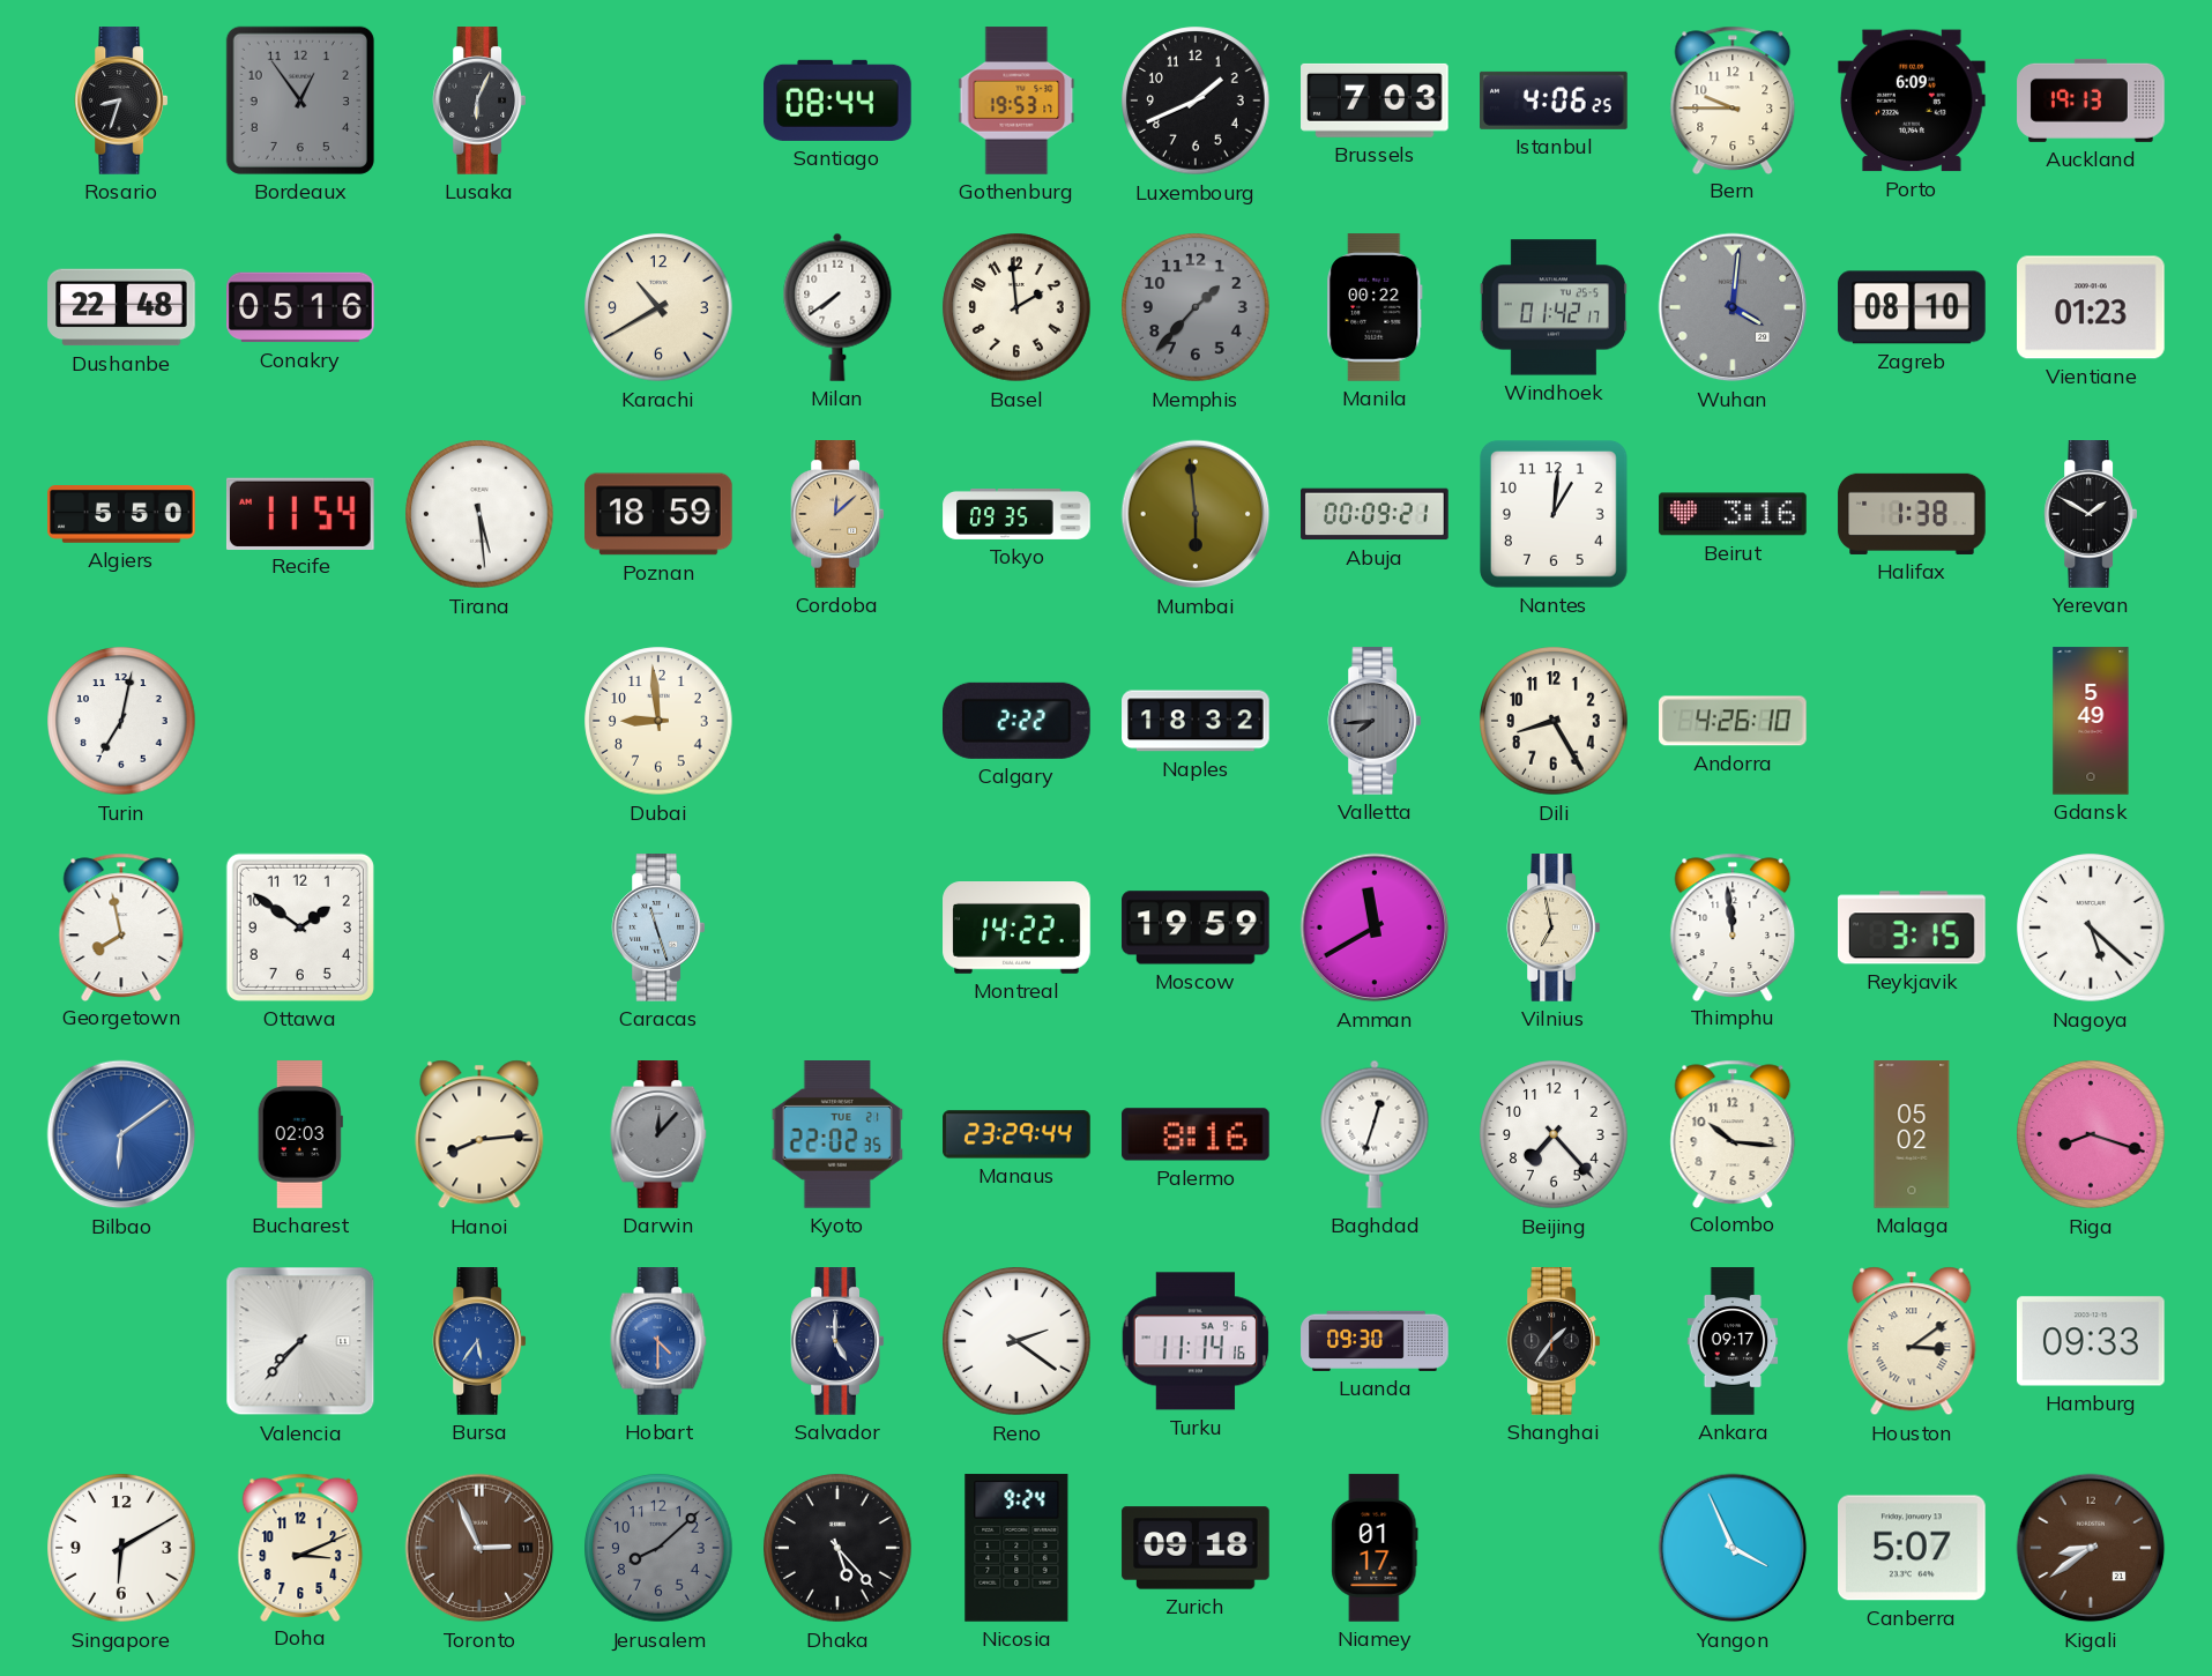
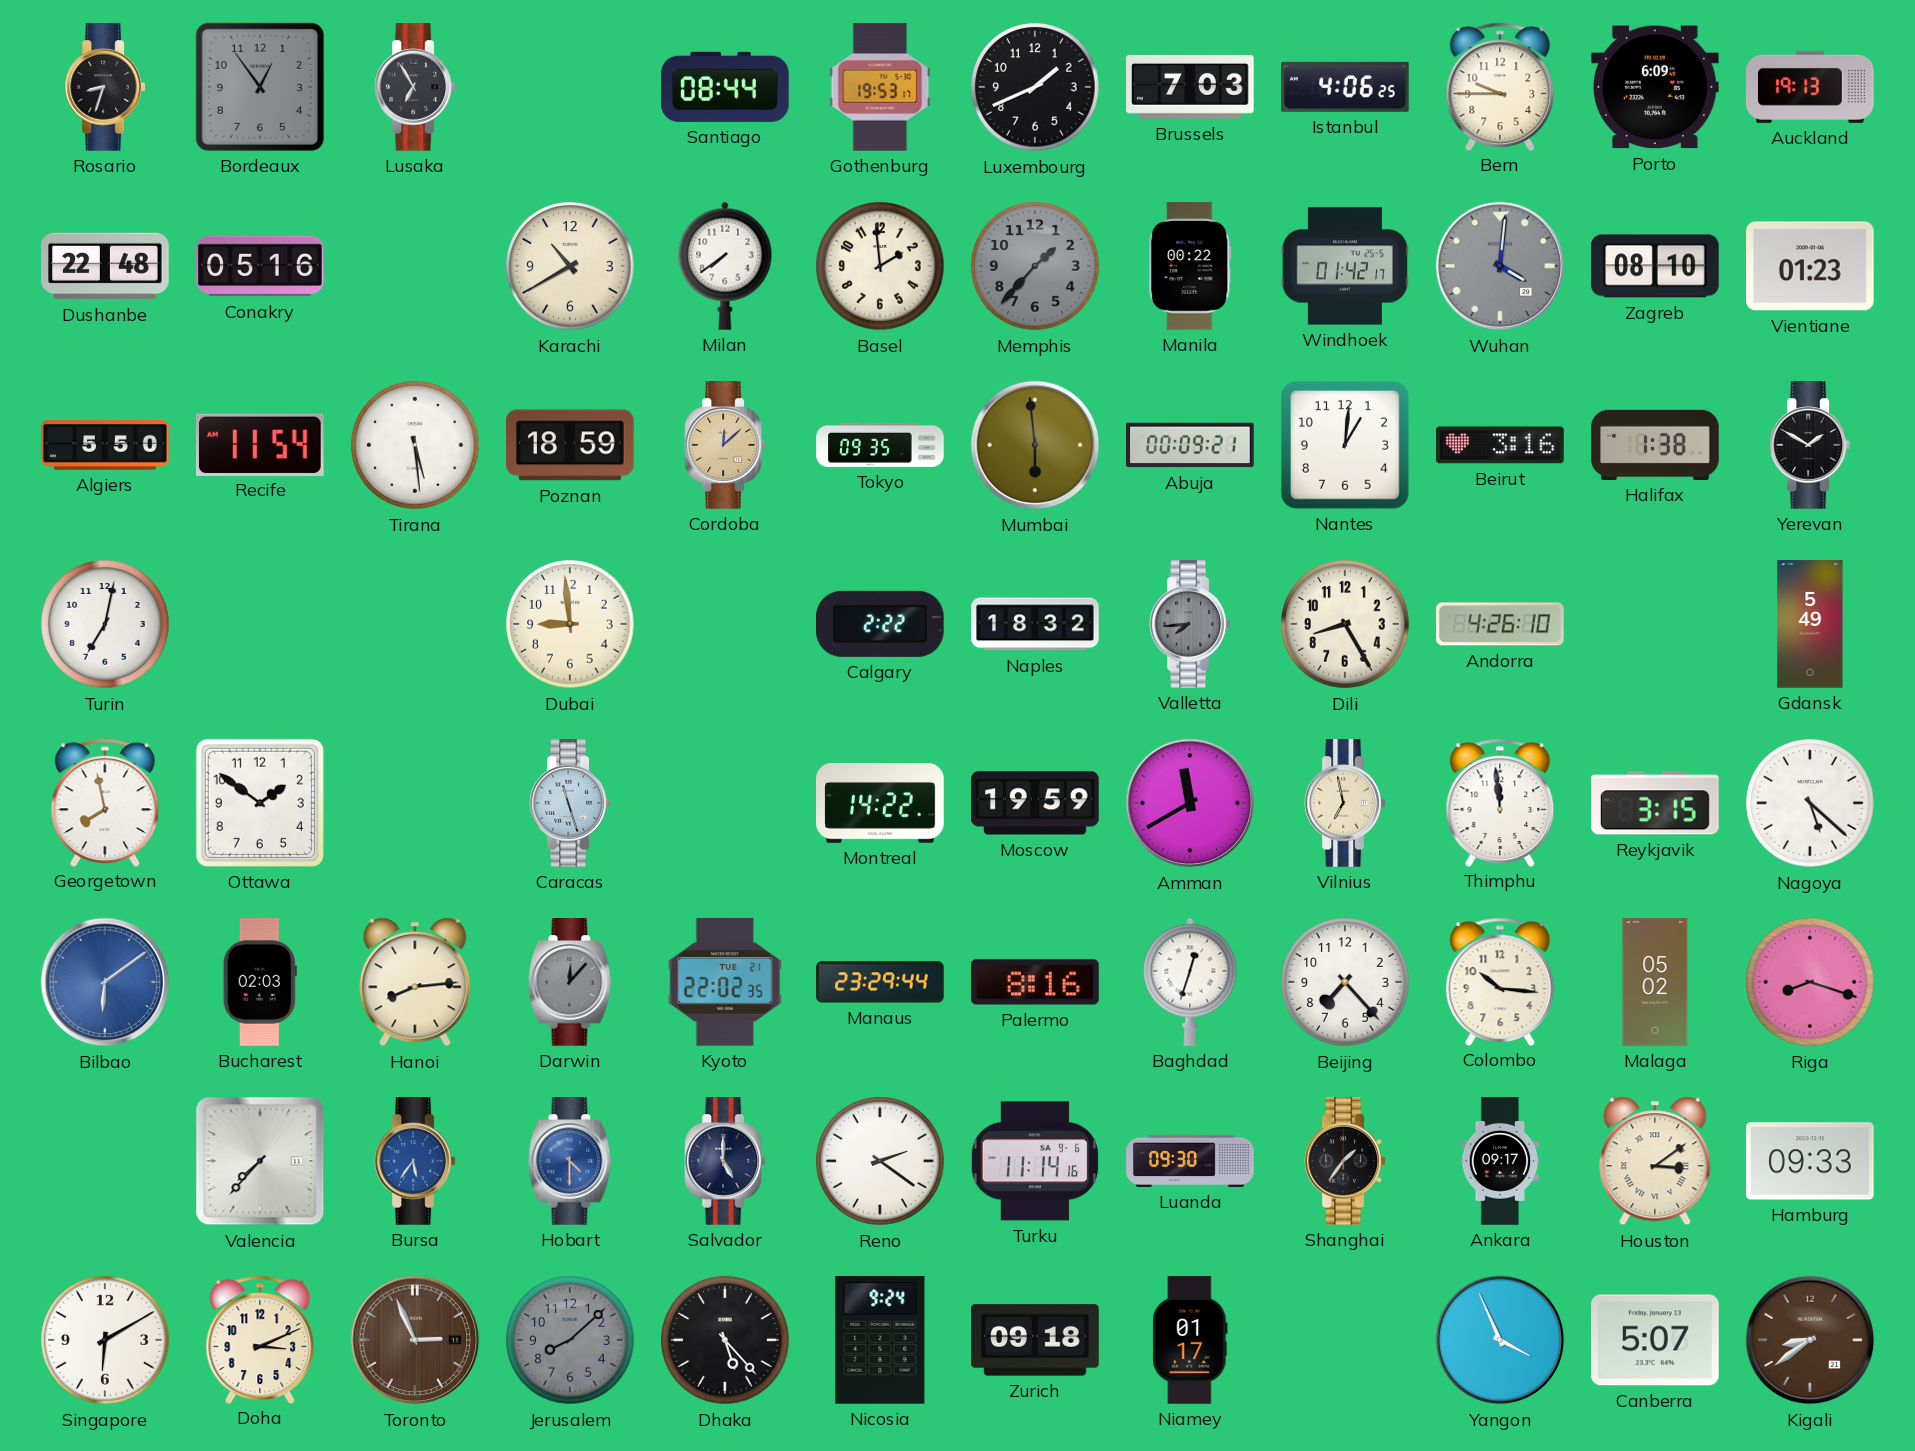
Lusaka: 6:04 -> 6:55 (415, 87)
